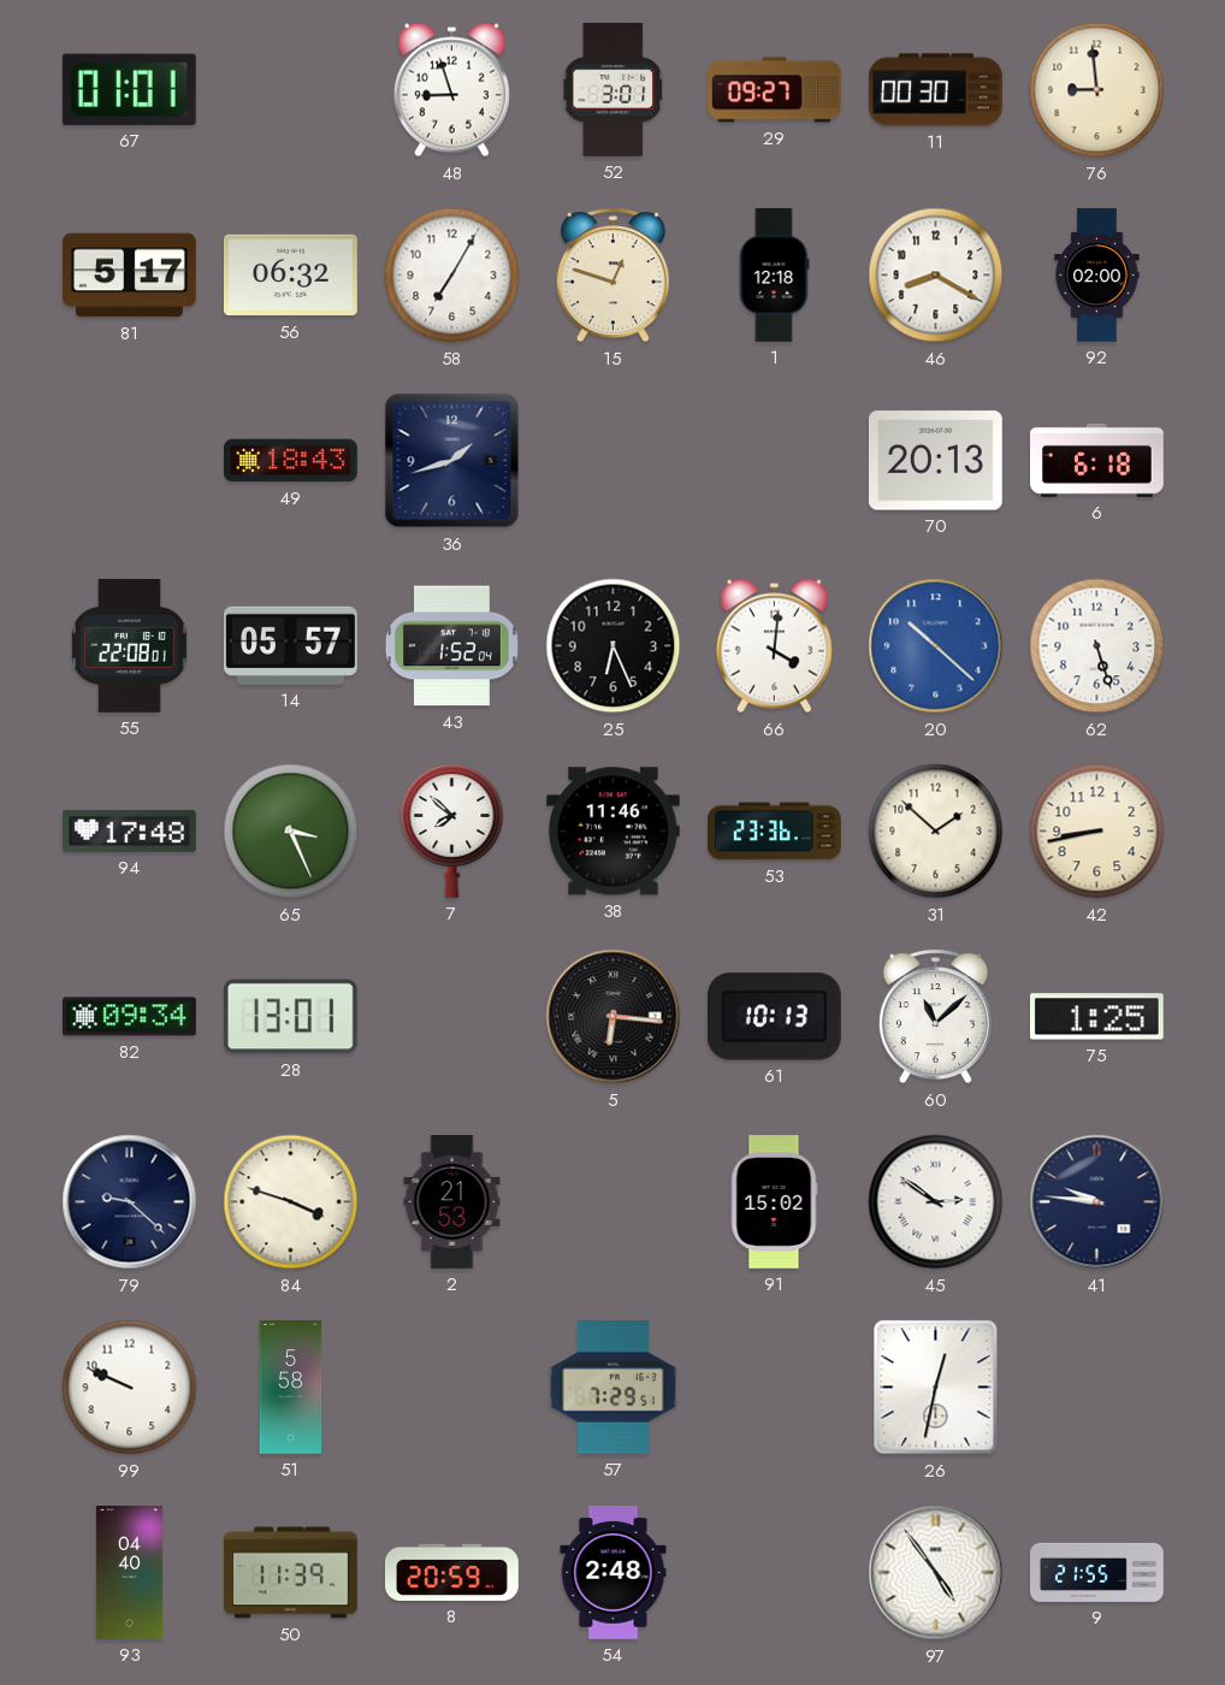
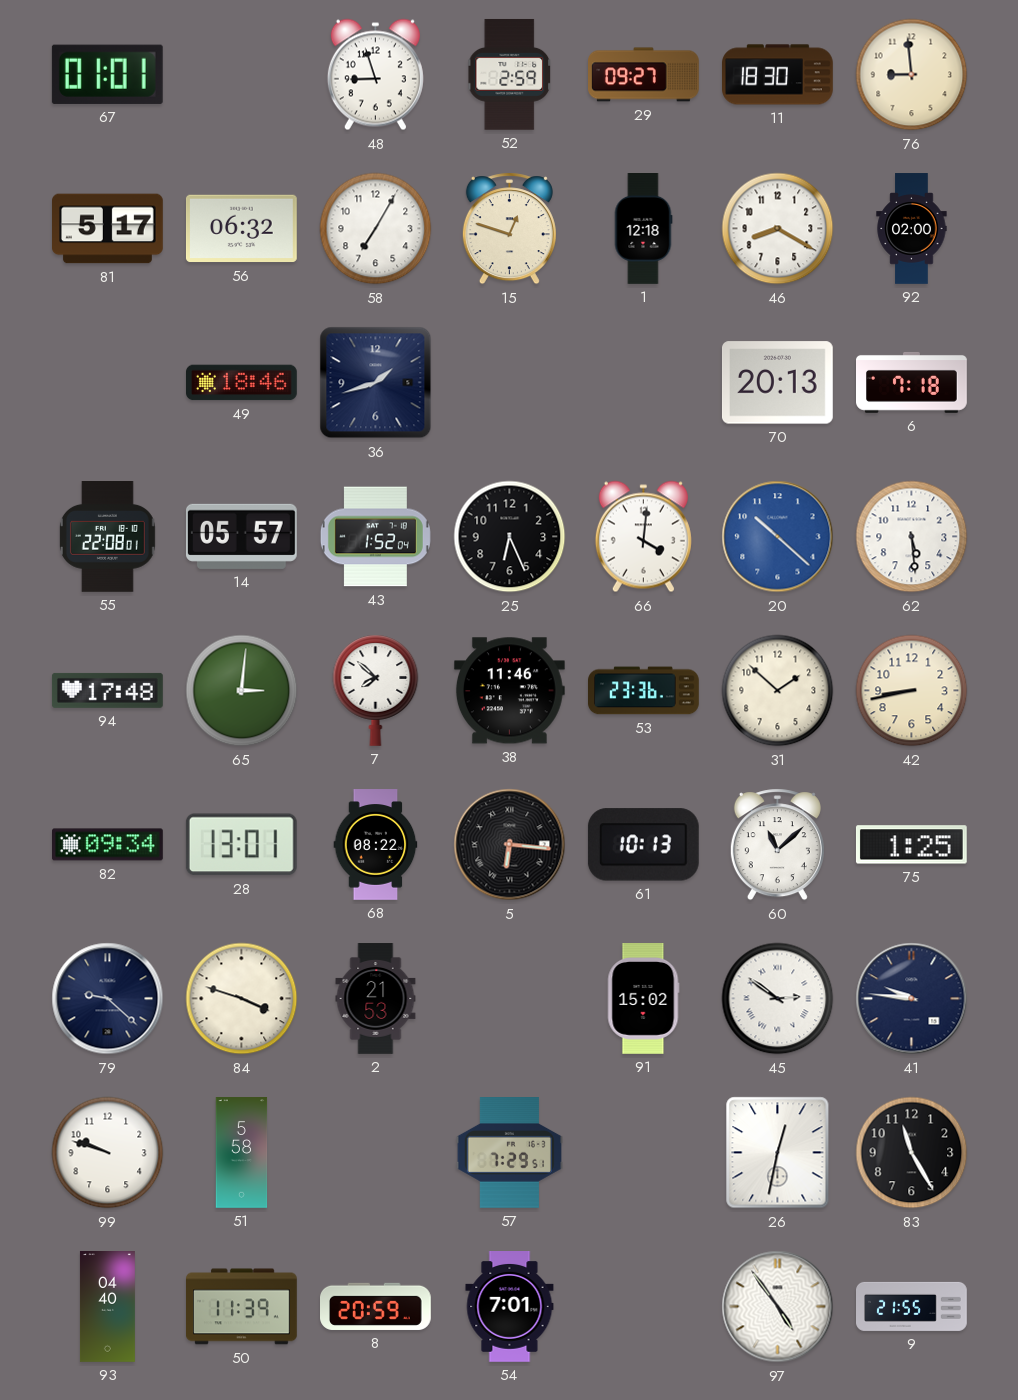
52: 3:01 -> 2:59 (510, 74)
11: 00:30 -> 18:30 (778, 75)
49: 18:43 -> 18:46 (242, 383)
6: 6:18 -> 7:18 (912, 382)
62: 5:27 -> 5:29 (912, 537)
65: 3:26 -> 3:01 (242, 691)
68: none -> 08:22 (376, 845)
99: 9:49 -> 9:48 (108, 1153)
83: none -> 11:25 (912, 1153)
54: 2:48 -> 7:01 (510, 1307)
